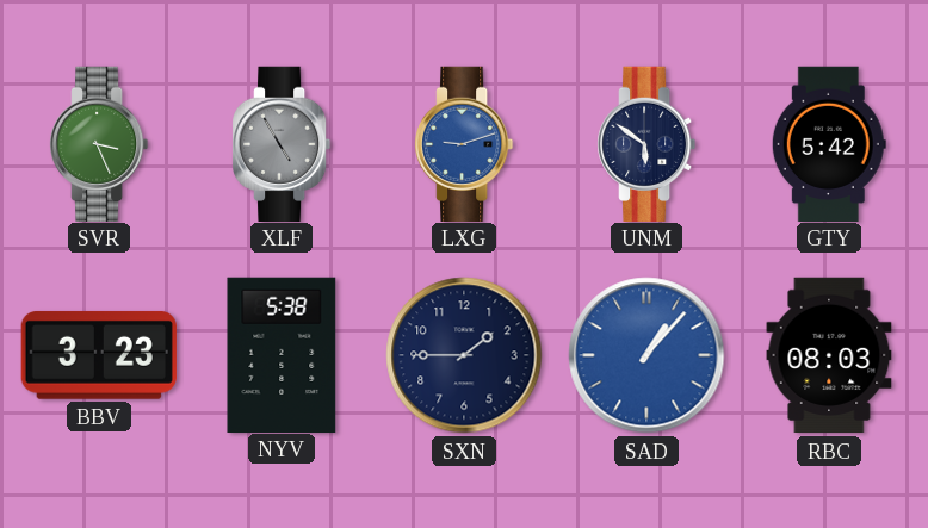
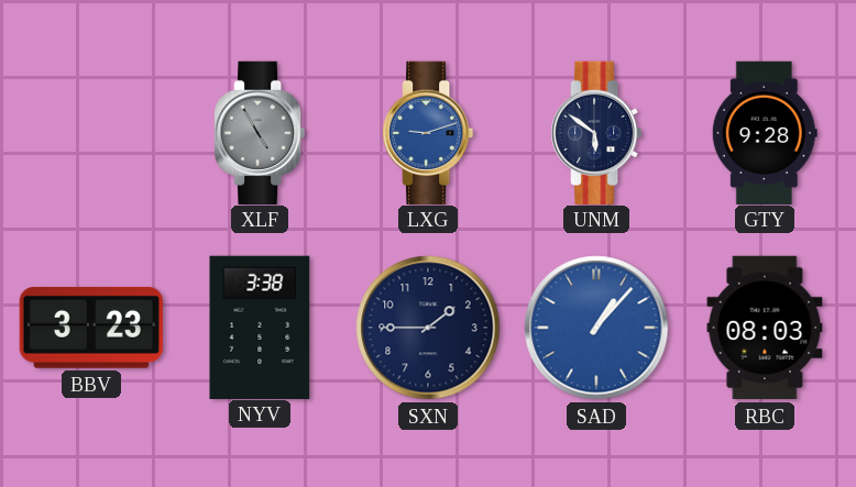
SVR: 3:26 -> none (100, 143)
GTY: 5:42 -> 9:28 (765, 132)
NYV: 5:38 -> 3:38 (260, 326)
